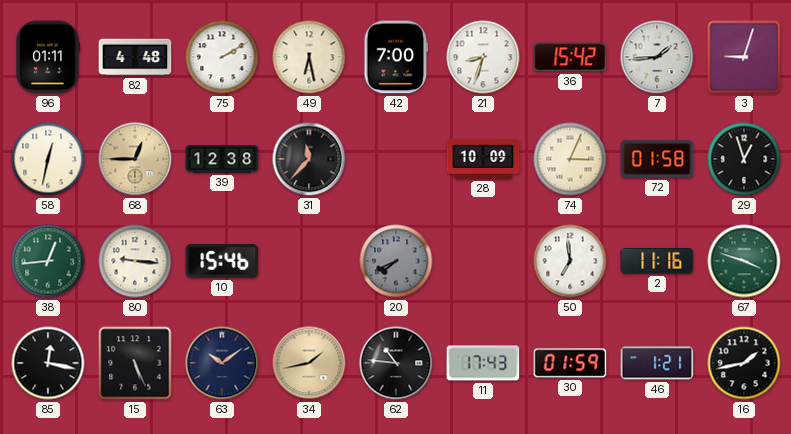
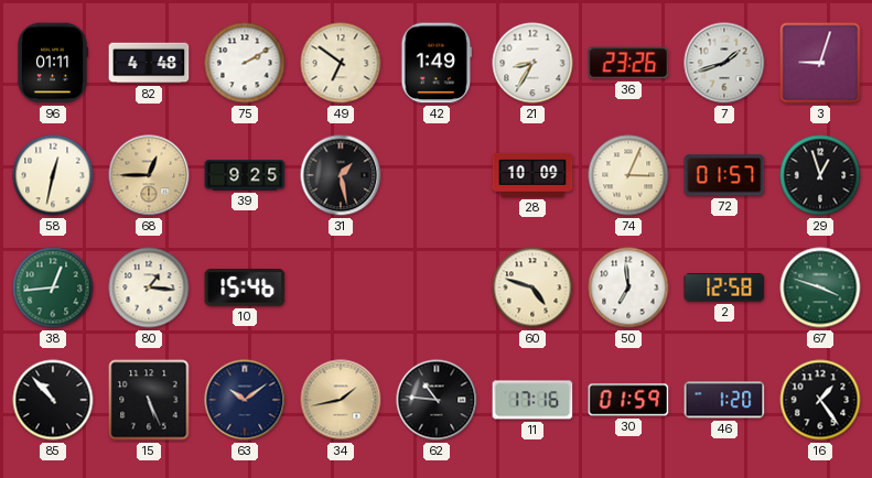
49: 6:28 -> 6:51 (341, 63)
42: 7:00 -> 1:49 (437, 63)
21: 8:33 -> 8:35 (532, 63)
36: 15:42 -> 23:26 (628, 63)
7: 1:44 -> 1:42 (724, 63)
39: 12:38 -> 9:25 (245, 175)
31: 11:37 -> 1:28 (341, 175)
72: 01:58 -> 01:57 (724, 175)
80: 9:16 -> 1:16 (149, 287)
20: 7:41 -> none (396, 261)
60: none -> 4:48 (532, 287)
2: 11:16 -> 12:58 (724, 287)
85: 12:17 -> 10:53 (53, 400)
11: 17:43 -> 17:16 (532, 400)
46: 1:21 -> 1:20 (724, 400)
16: 1:43 -> 1:24 (820, 400)
